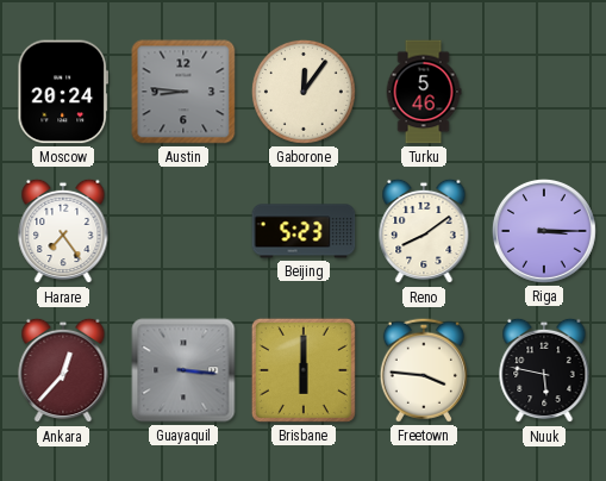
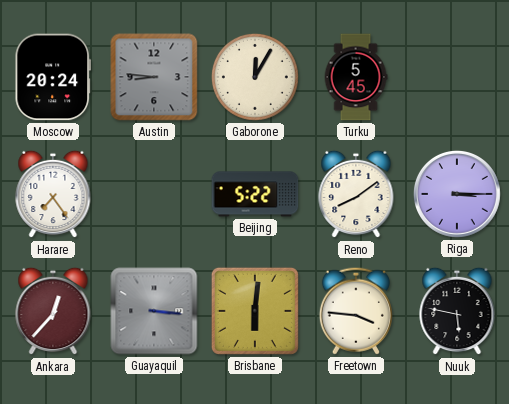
Gaborone: 12:06 -> 12:05 (255, 77)
Turku: 5:46 -> 5:45 (356, 77)
Beijing: 5:23 -> 5:22 (255, 194)
Brisbane: 6:00 -> 6:01 (255, 311)
